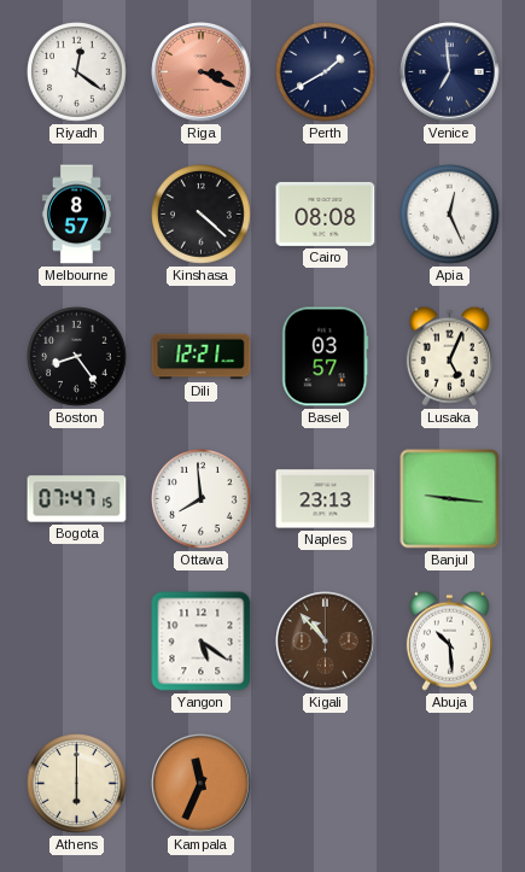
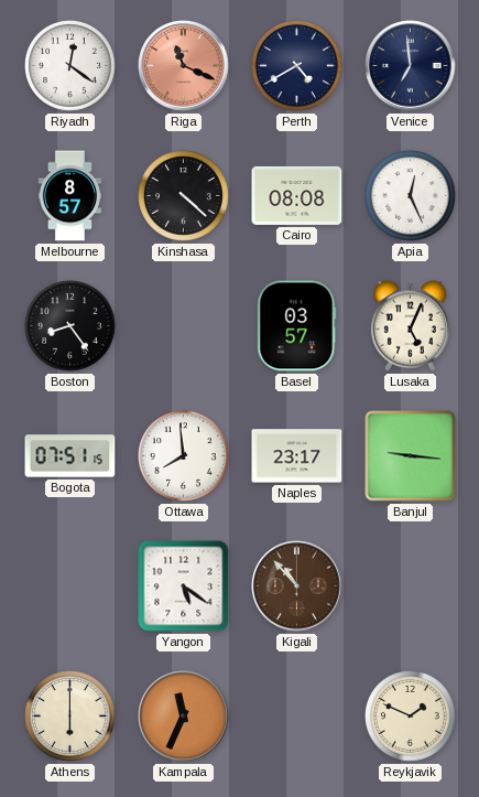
Riga: 3:19 -> 11:19 (184, 66)
Perth: 1:40 -> 4:40 (297, 66)
Dili: 12:21 -> none (202, 357)
Bogota: 07:47 -> 07:51 (70, 456)
Naples: 23:13 -> 23:17 (297, 456)
Abuja: 10:29 -> none (449, 640)
Reykjavik: none -> 1:49 (411, 717)
